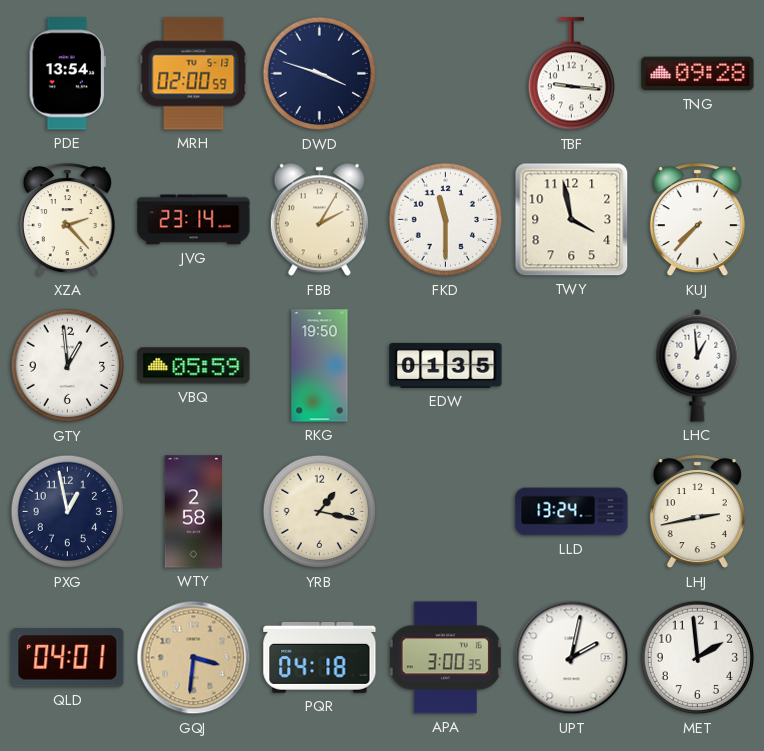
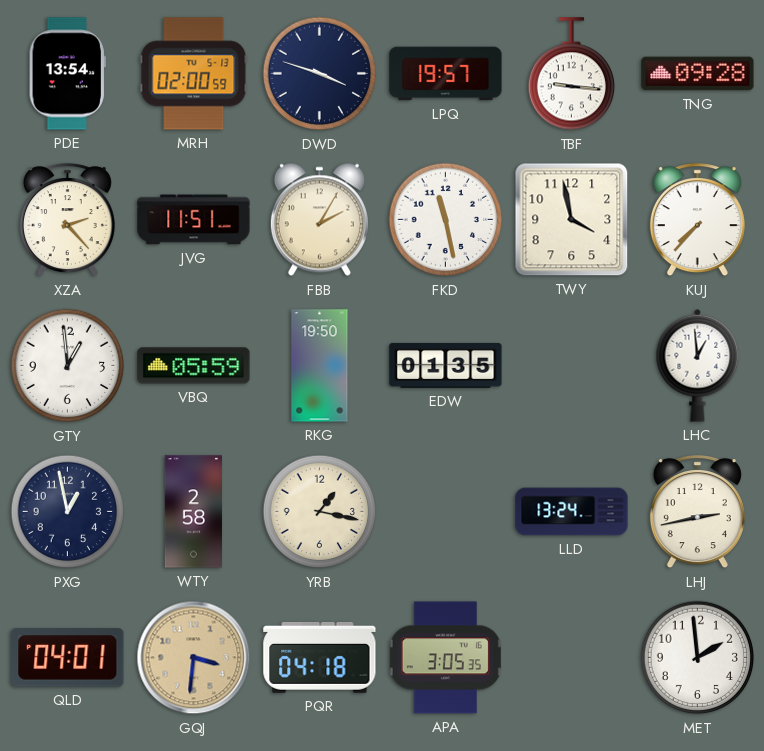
LPQ: none -> 19:57 (446, 74)
JVG: 23:14 -> 11:51 (194, 220)
FKD: 11:30 -> 11:28 (446, 220)
APA: 3:00 -> 3:05 (445, 658)
UPT: 2:02 -> none (572, 658)
